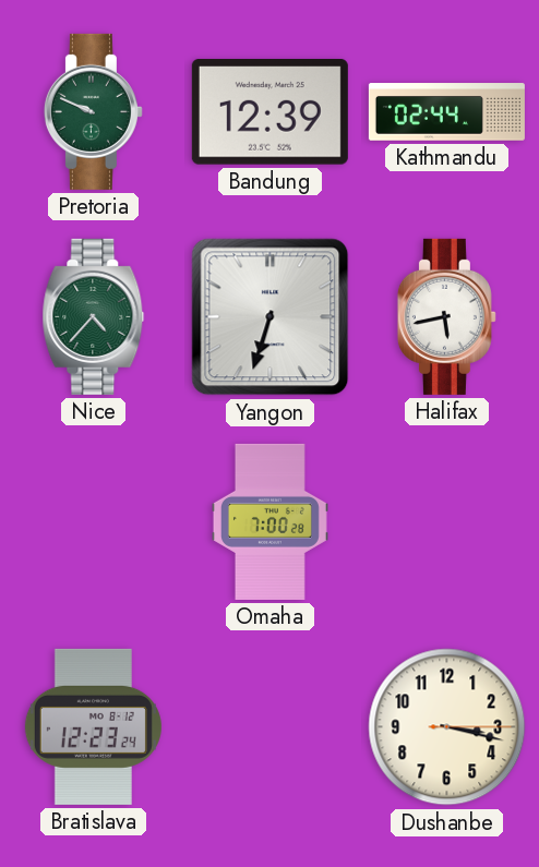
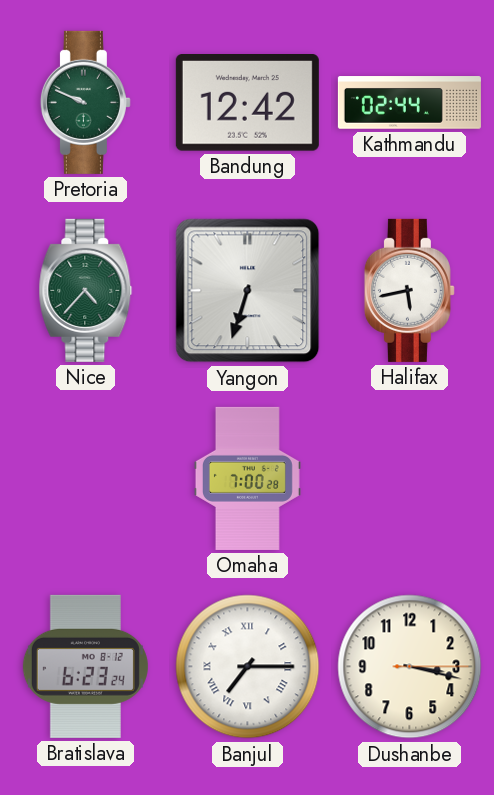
Bandung: 12:39 -> 12:42 (247, 103)
Bratislava: 12:23 -> 6:23 (85, 666)
Banjul: none -> 7:15 (248, 667)
